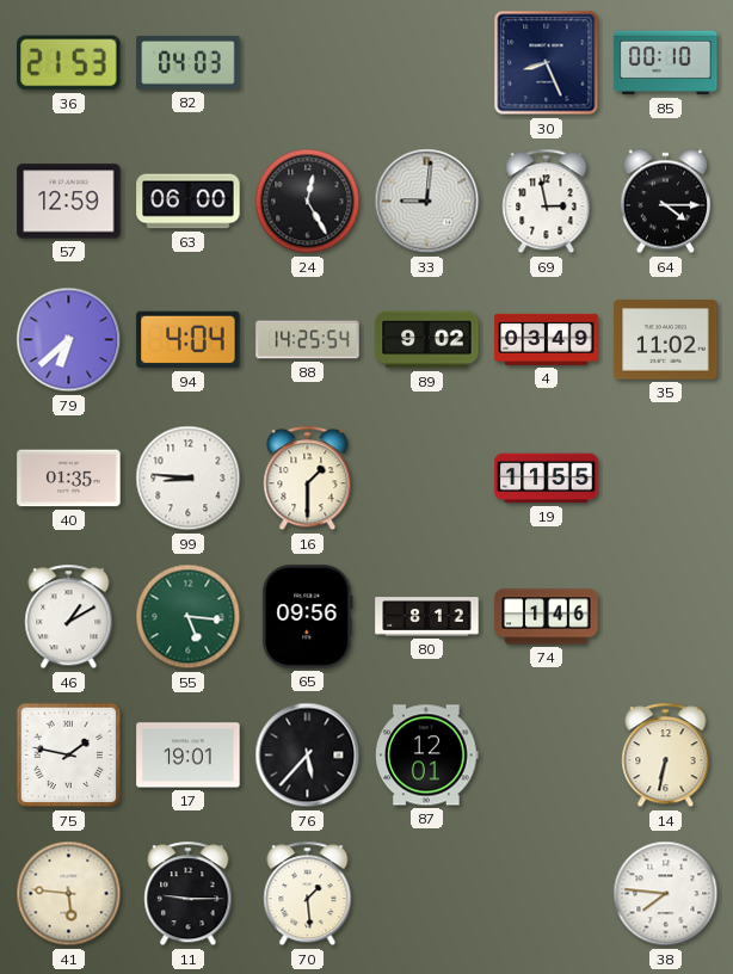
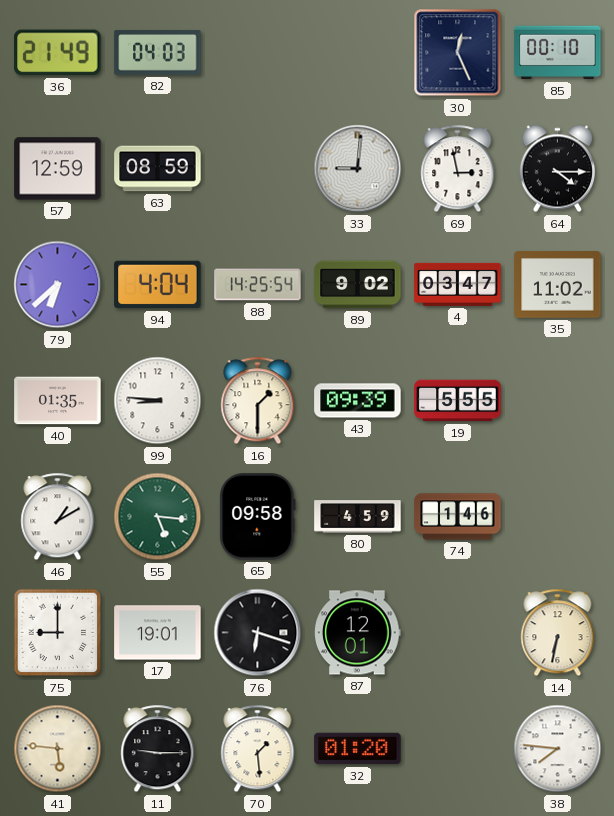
36: 21:53 -> 21:49 (58, 53)
30: 8:26 -> 12:26 (458, 53)
63: 06:00 -> 08:59 (158, 169)
24: 12:25 -> none (308, 202)
4: 03:49 -> 03:47 (458, 284)
43: none -> 09:39 (358, 401)
19: 11:55 -> 5:55 (458, 401)
65: 09:56 -> 09:58 (258, 517)
80: 8:12 -> 4:59 (358, 517)
75: 1:47 -> 9:00 (58, 633)
76: 5:37 -> 6:18 (258, 633)
32: none -> 01:20 (358, 749)
